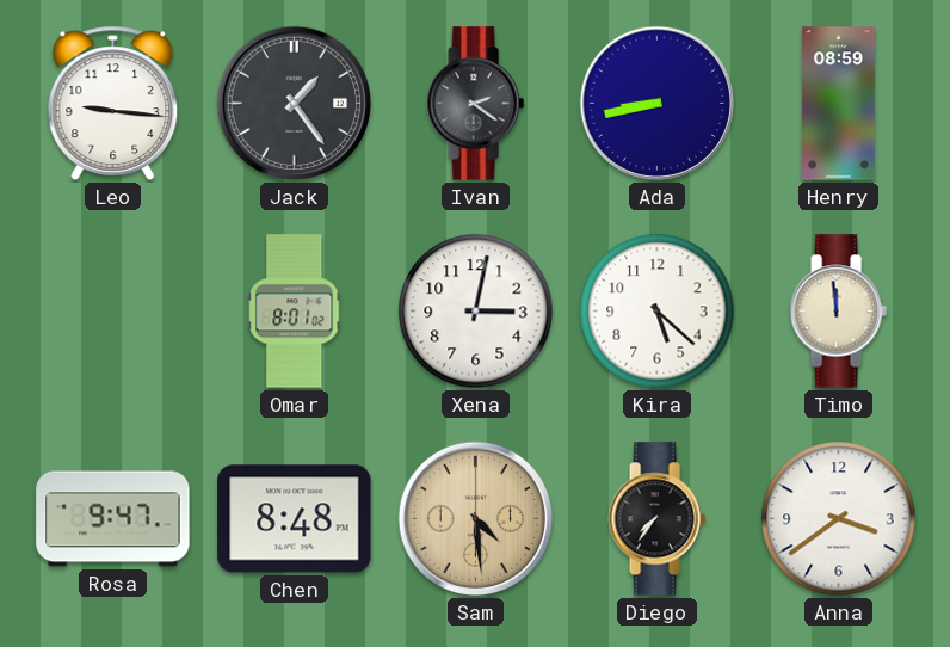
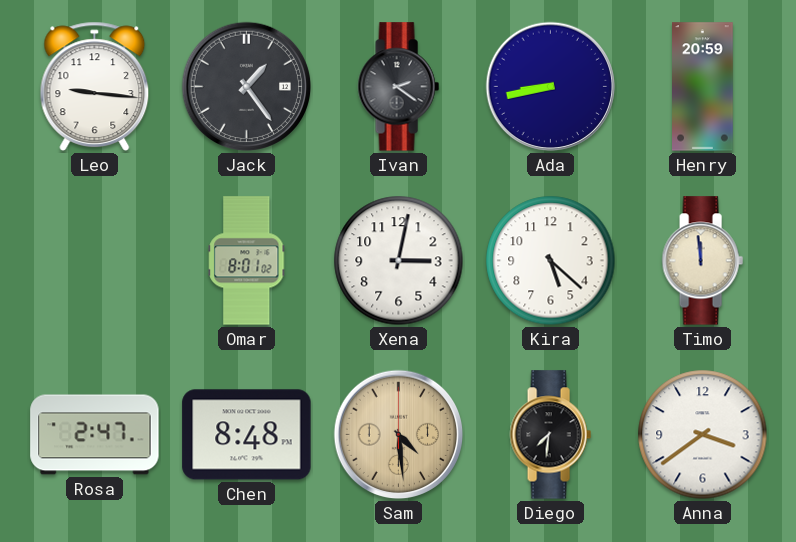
Henry: 08:59 -> 20:59 (703, 87)
Rosa: 9:47 -> 2:47 (95, 435)
Diego: 7:36 -> 7:31 (550, 435)
